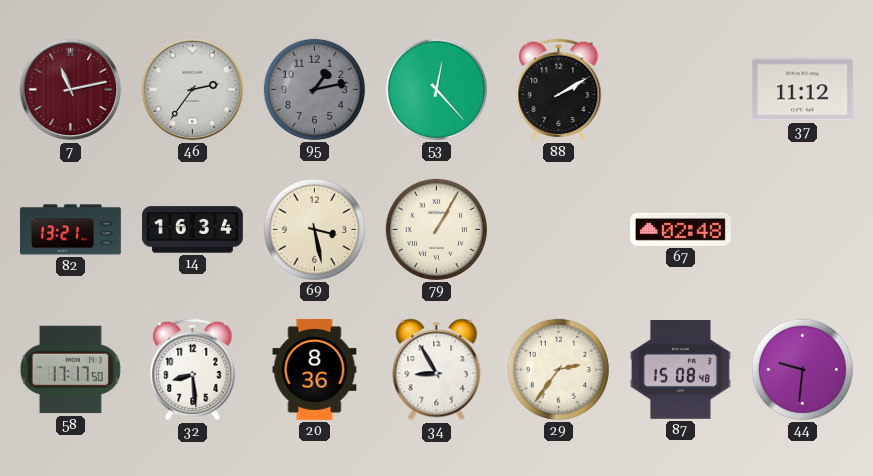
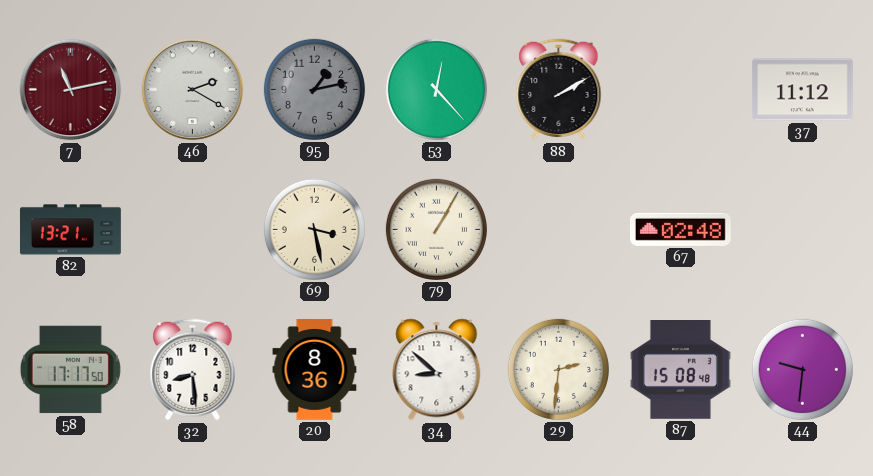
46: 2:36 -> 2:20 (193, 90)
14: 16:34 -> none (192, 230)
34: 8:55 -> 8:52 (437, 370)
29: 2:36 -> 2:31 (558, 369)
